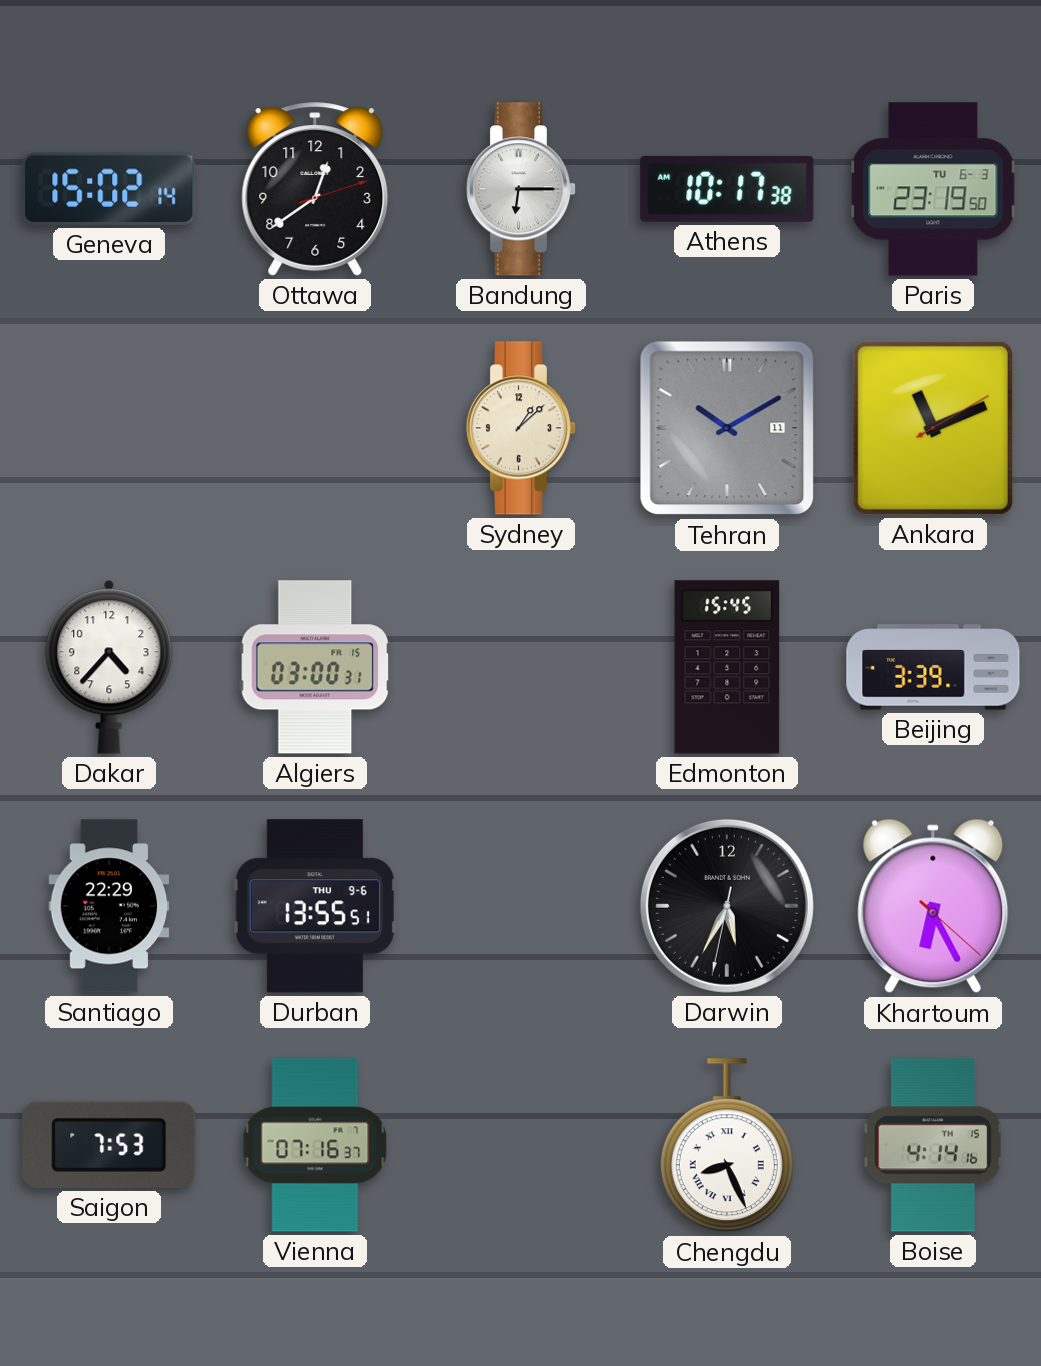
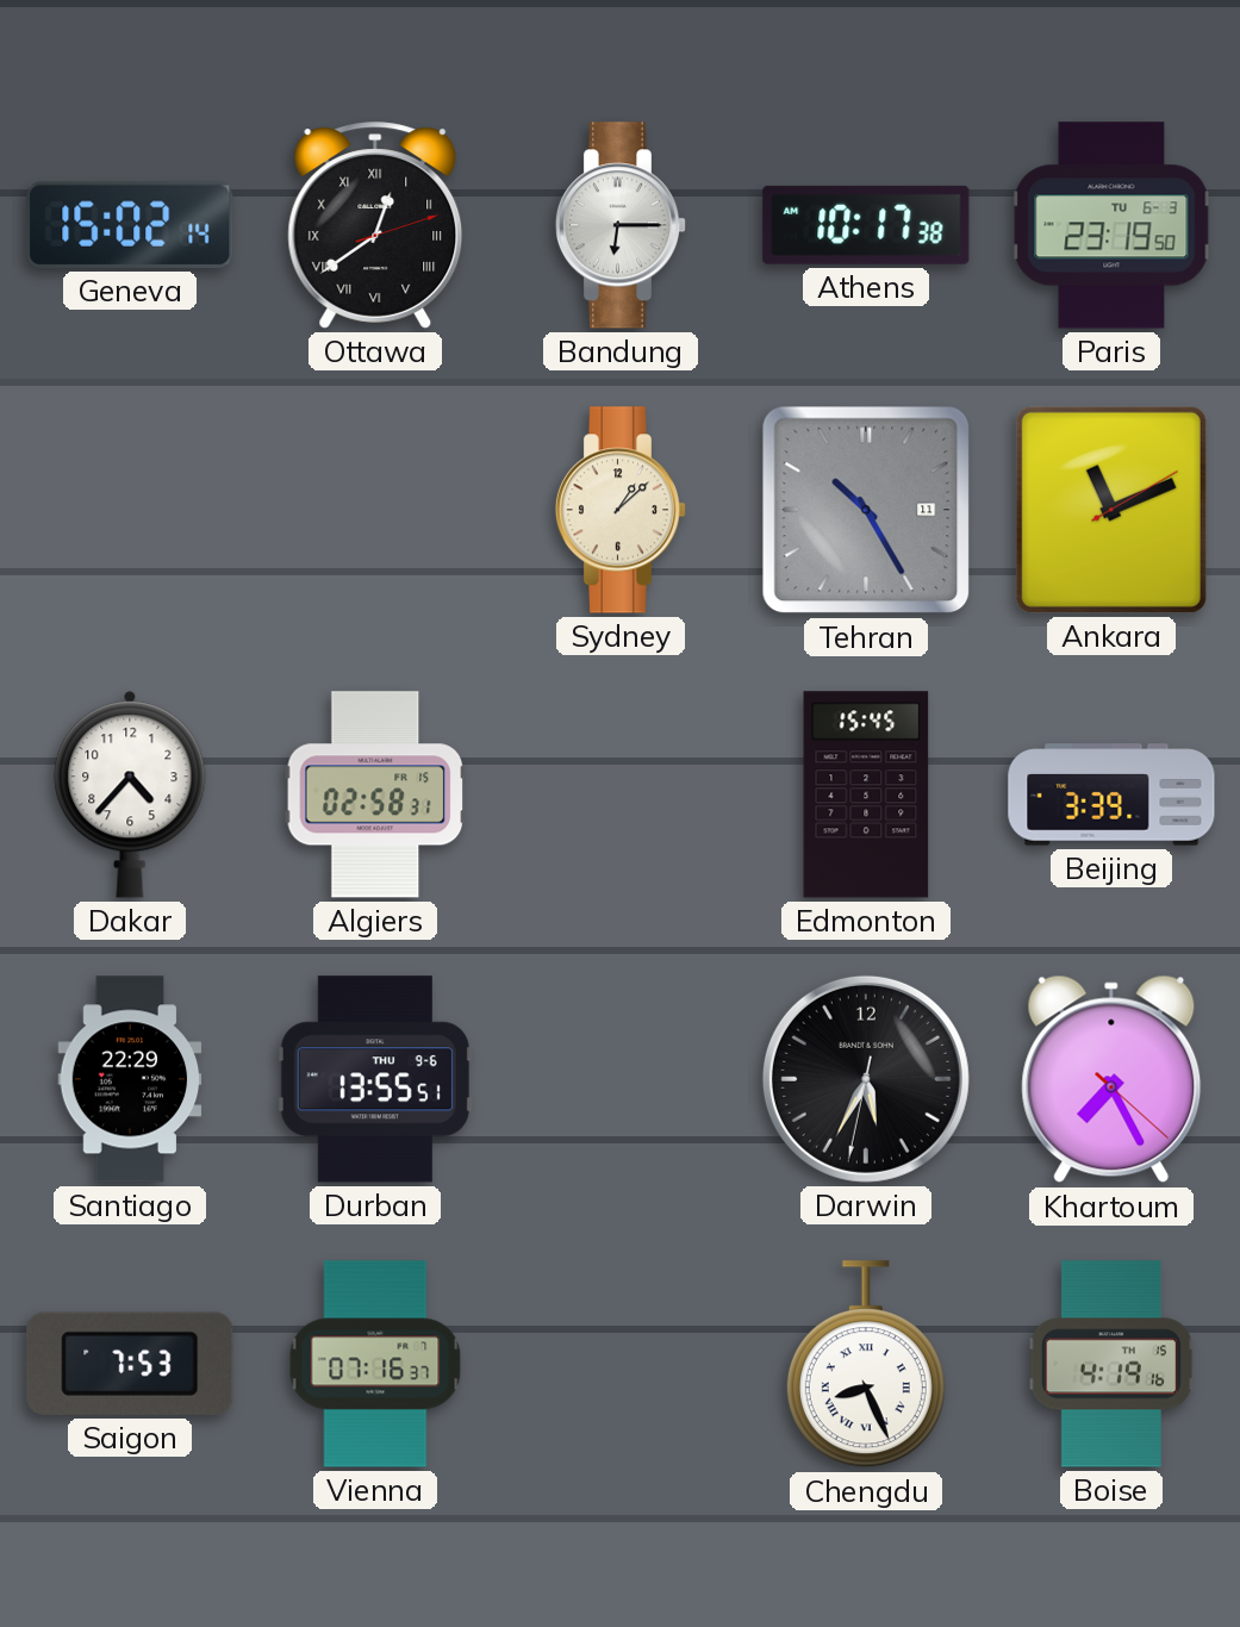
Ottawa numerals: Arabic -> Roman (375, 225)
Tehran: 10:10 -> 10:25 (866, 510)
Algiers: 03:00 -> 02:58 (375, 794)
Khartoum: 6:25 -> 7:25 (1111, 1079)
Boise: 4:14 -> 4:19 (1111, 1364)
